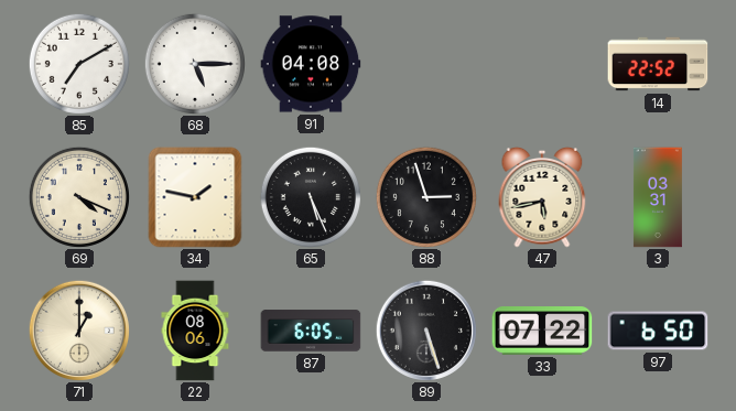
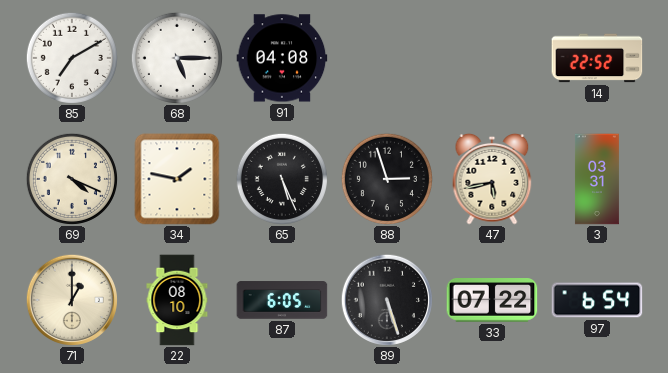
22: 08:06 -> 08:10 (177, 300)
97: 6:50 -> 6:54 (597, 300)
